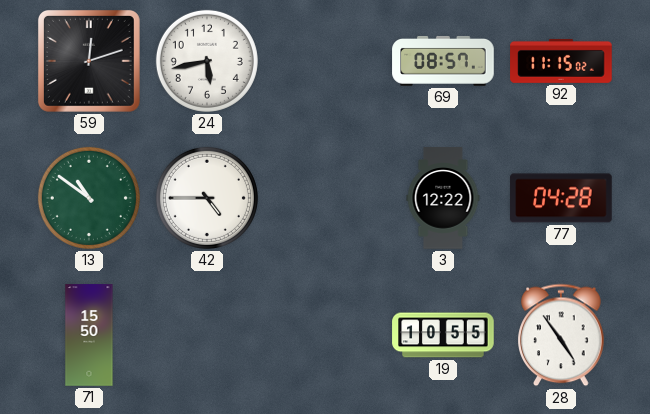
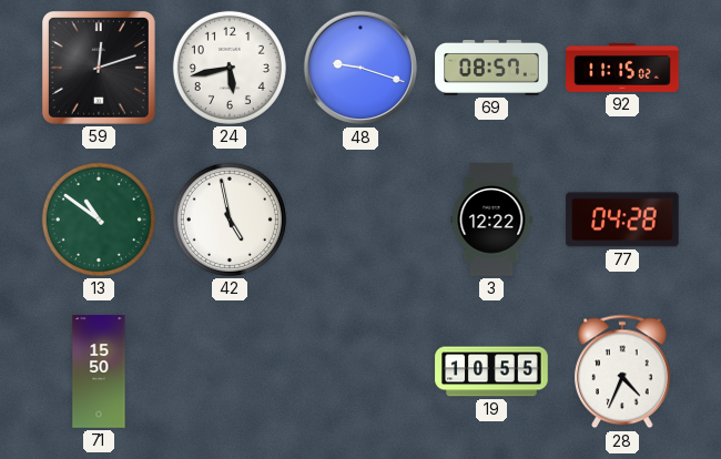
48: none -> 9:18 (360, 68)
42: 4:45 -> 4:58 (230, 220)
28: 4:54 -> 4:34 (622, 371)
